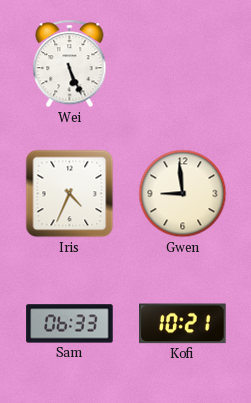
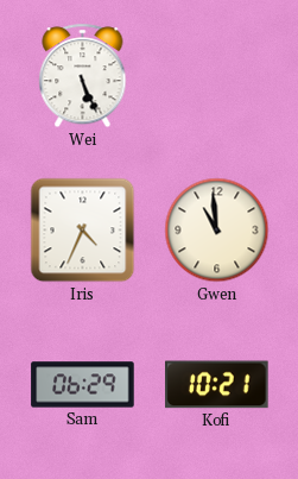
Gwen: 8:59 -> 10:59 (217, 231)
Sam: 06:33 -> 06:29 (83, 385)
